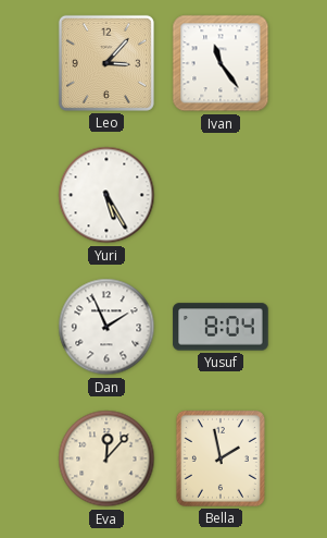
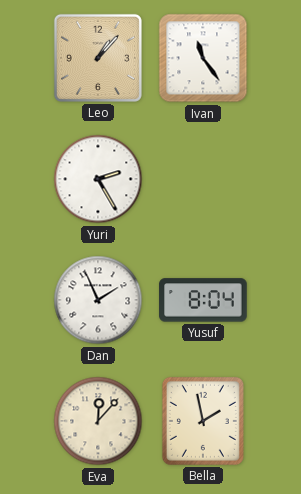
Leo: 3:07 -> 1:07 (98, 58)
Yuri: 5:25 -> 2:25 (98, 179)
